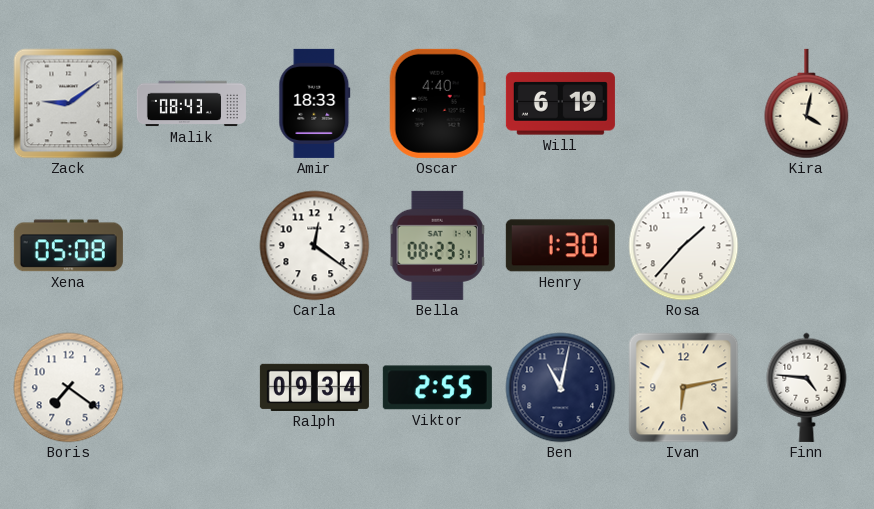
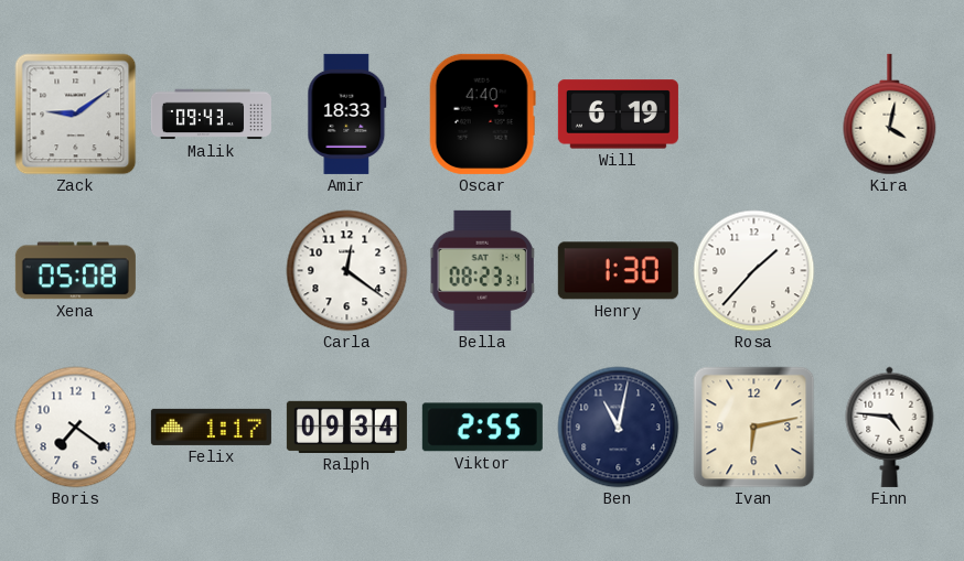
Malik: 08:43 -> 09:43 (211, 115)
Felix: none -> 1:17 (211, 427)
